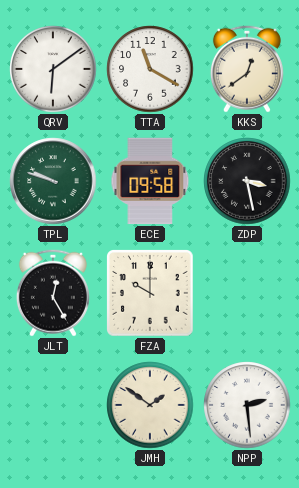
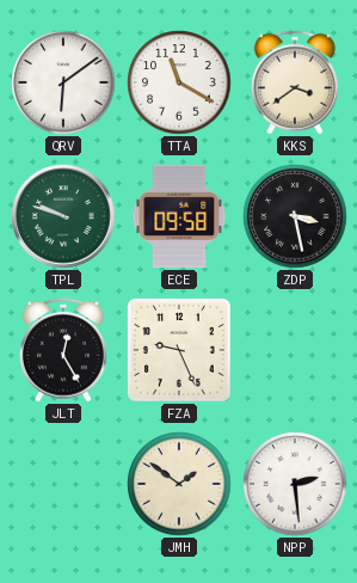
KKS: 12:39 -> 3:39 (295, 82)
FZA: 10:00 -> 9:26 (179, 350)
